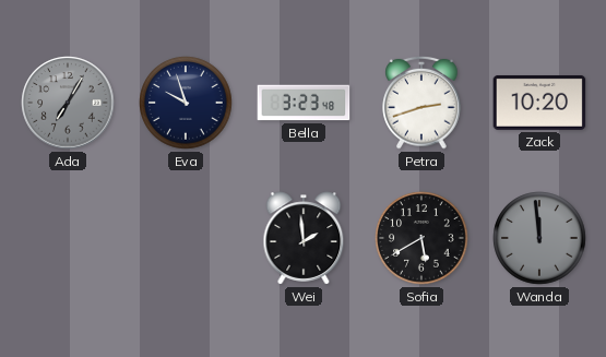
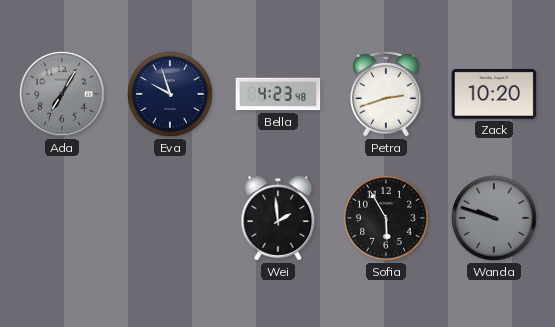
Bella: 3:23 -> 4:23 (278, 94)
Sofia: 5:40 -> 5:55 (386, 218)
Wanda: 11:59 -> 9:48 (494, 218)
